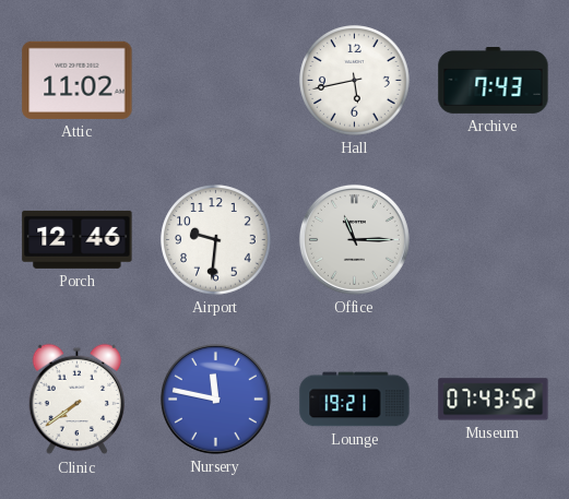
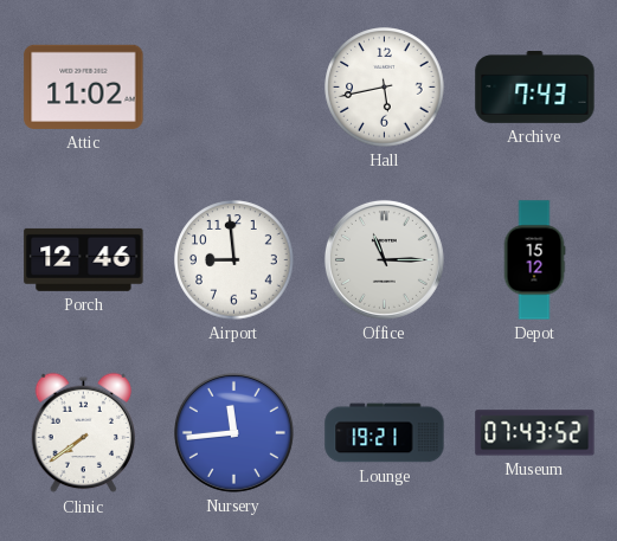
Airport: 9:31 -> 8:59 (234, 260)
Depot: none -> 15:12 (534, 260)
Nursery: 11:47 -> 11:44 (233, 432)
